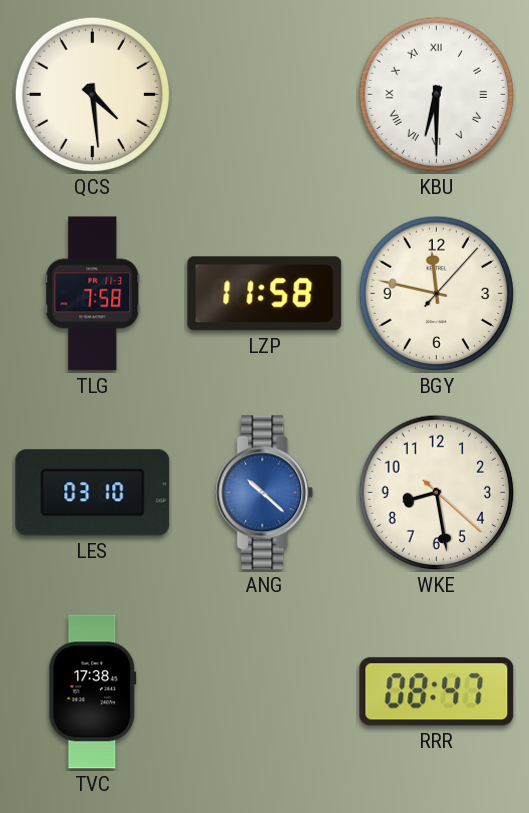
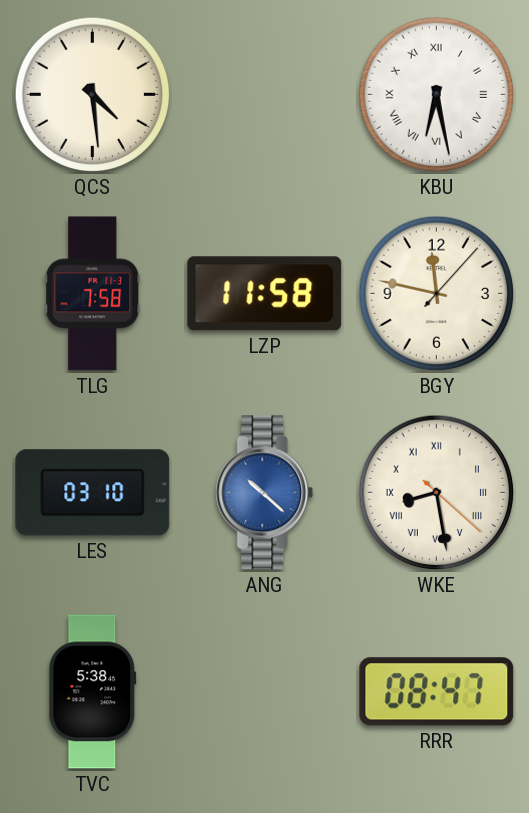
KBU: 6:30 -> 6:28 (437, 95)
WKE numerals: Arabic -> Roman (437, 493)
TVC: 17:38 -> 5:38 (93, 692)
